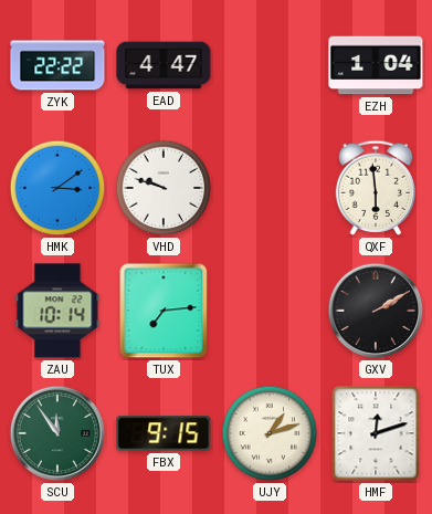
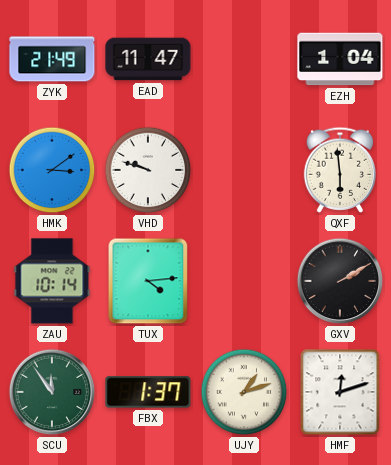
ZYK: 22:22 -> 21:49 (52, 59)
EAD: 4:47 -> 11:47 (148, 59)
TUX: 7:14 -> 4:14 (148, 281)
FBX: 9:15 -> 1:37 (148, 392)
